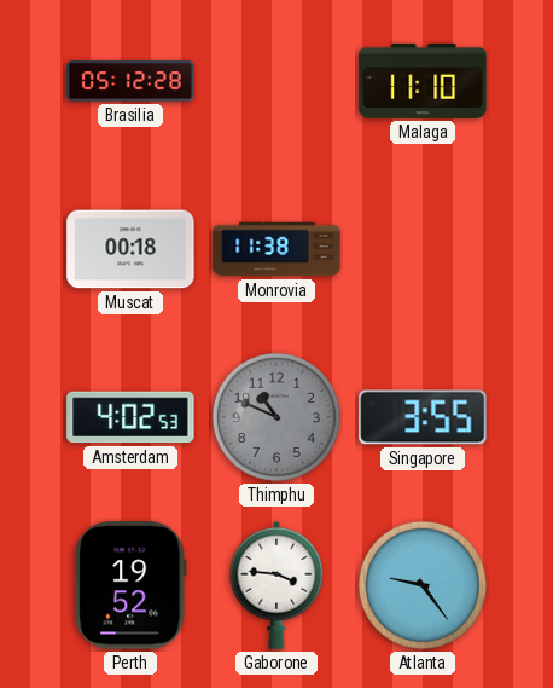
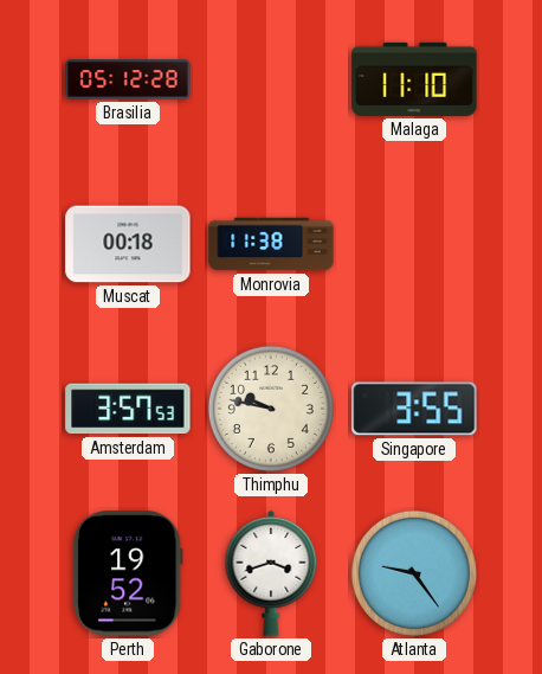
Amsterdam: 4:02 -> 3:57 (128, 409)
Thimphu: 10:49 -> 9:47 (271, 409)
Thimphu dial: grey -> cream (271, 409)
Gaborone: 3:46 -> 3:42 (271, 573)
